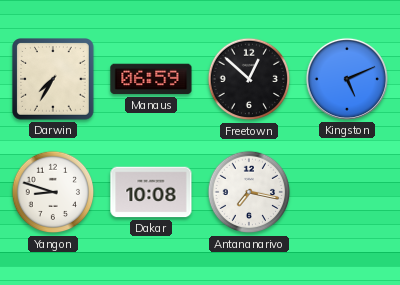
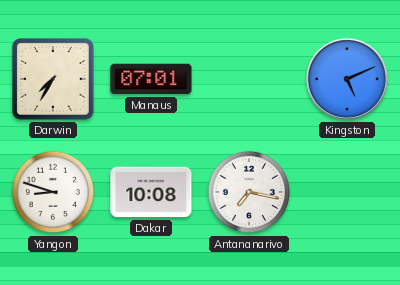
Manaus: 06:59 -> 07:01 (151, 79)
Freetown: 12:52 -> none (249, 79)
